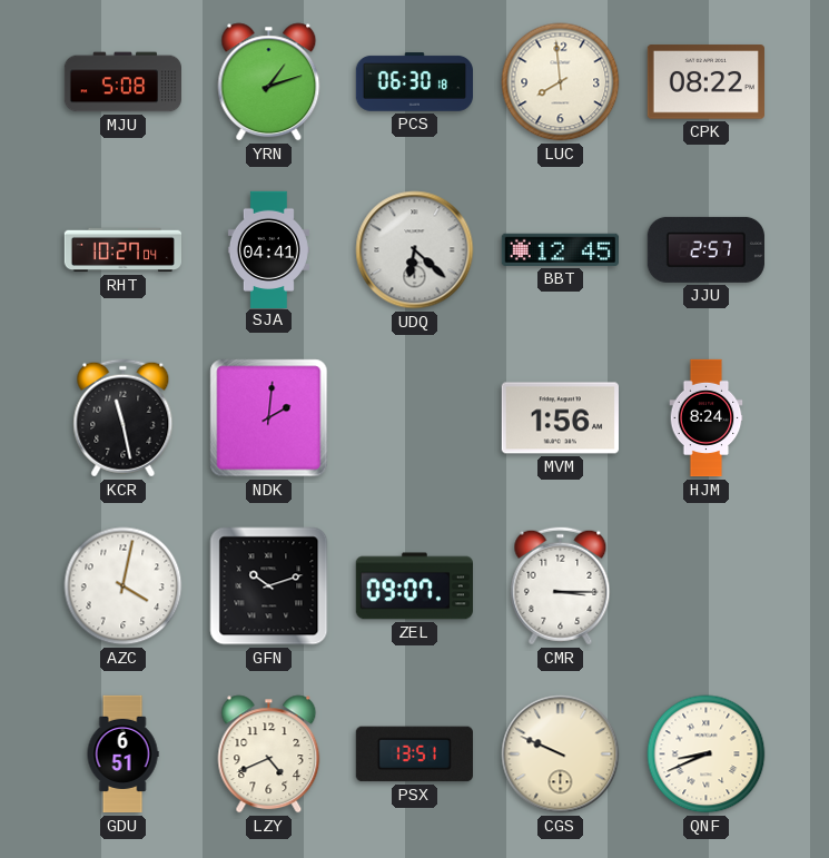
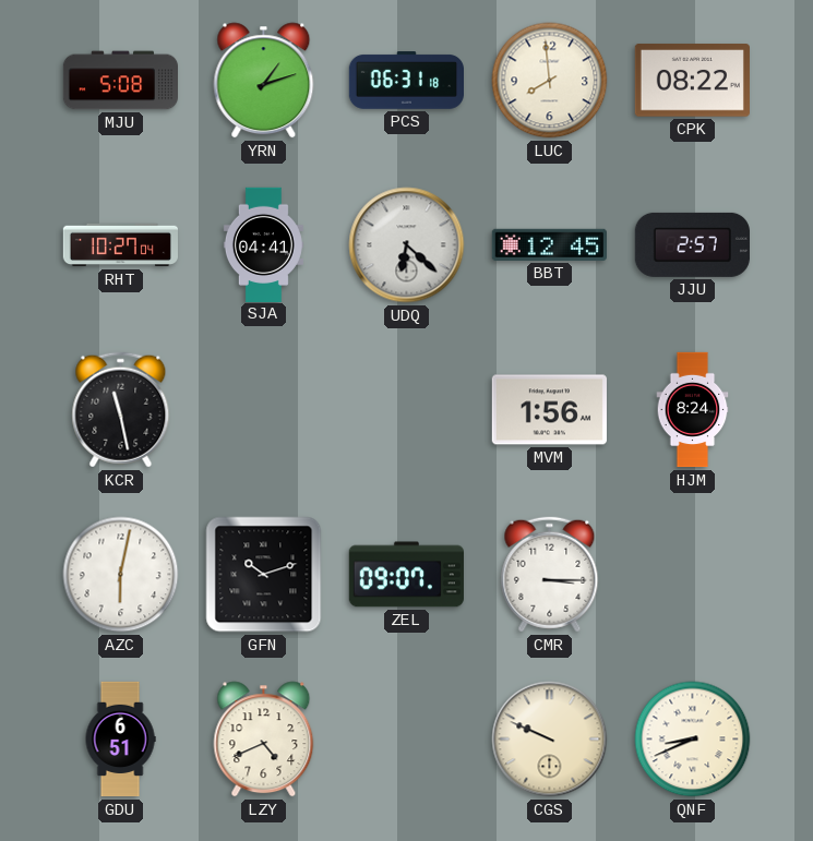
PCS: 06:30 -> 06:31 (406, 81)
NDK: 2:01 -> none (269, 418)
AZC: 4:02 -> 6:02 (121, 575)
PSX: 13:51 -> none (414, 755)
